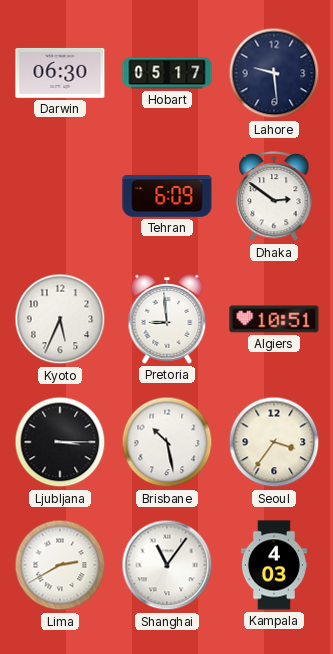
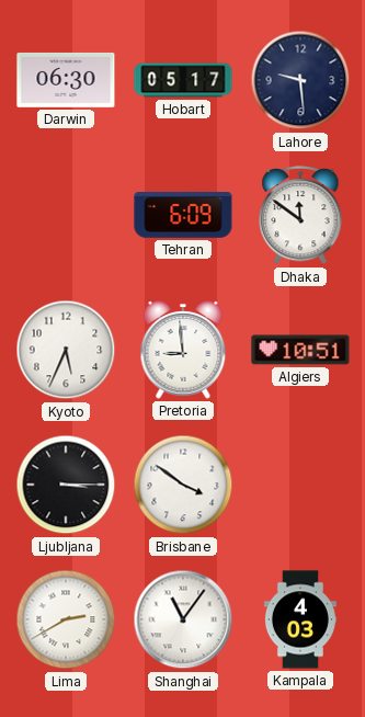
Dhaka: 2:51 -> 11:51 (300, 215)
Brisbane: 10:28 -> 3:51 (183, 485)
Seoul: 3:36 -> none (274, 442)
